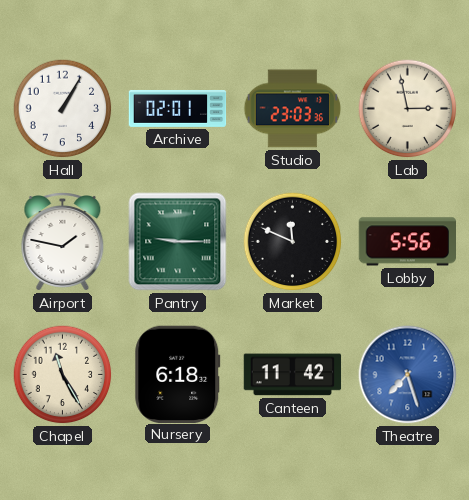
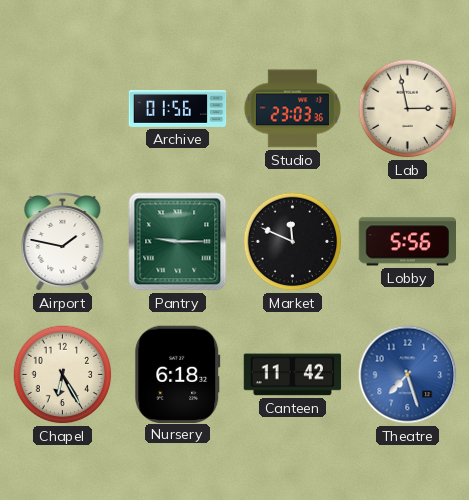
Hall: 1:05 -> none (63, 109)
Archive: 02:01 -> 01:56 (178, 108)
Chapel: 11:25 -> 6:25 (63, 375)
